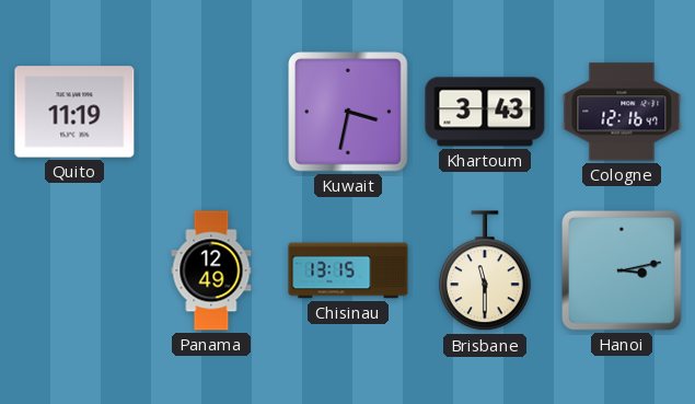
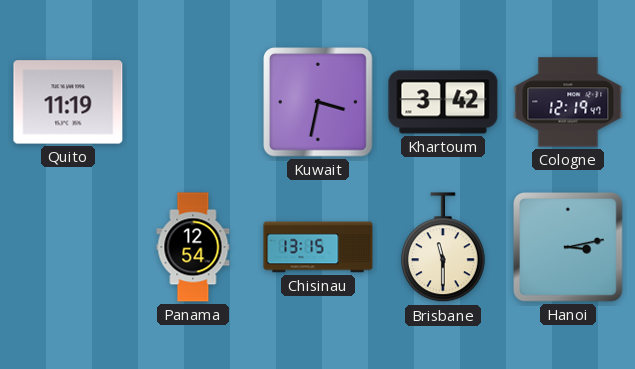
Khartoum: 3:43 -> 3:42 (443, 102)
Cologne: 12:16 -> 12:19 (568, 102)
Panama: 12:49 -> 12:54 (193, 247)
